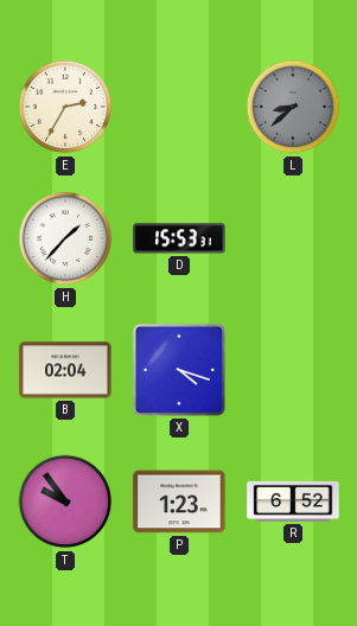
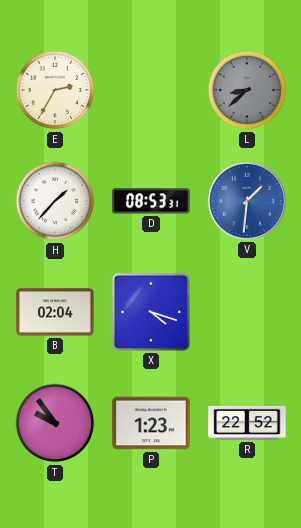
D: 15:53 -> 08:53 (151, 201)
V: none -> 1:31 (247, 201)
R: 6:52 -> 22:52 (247, 423)
